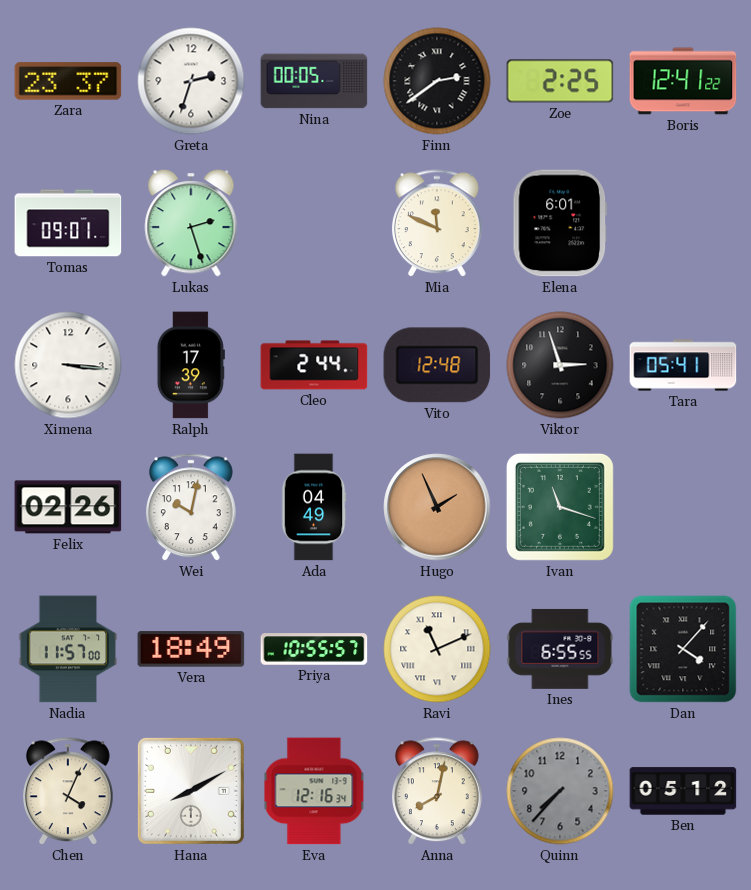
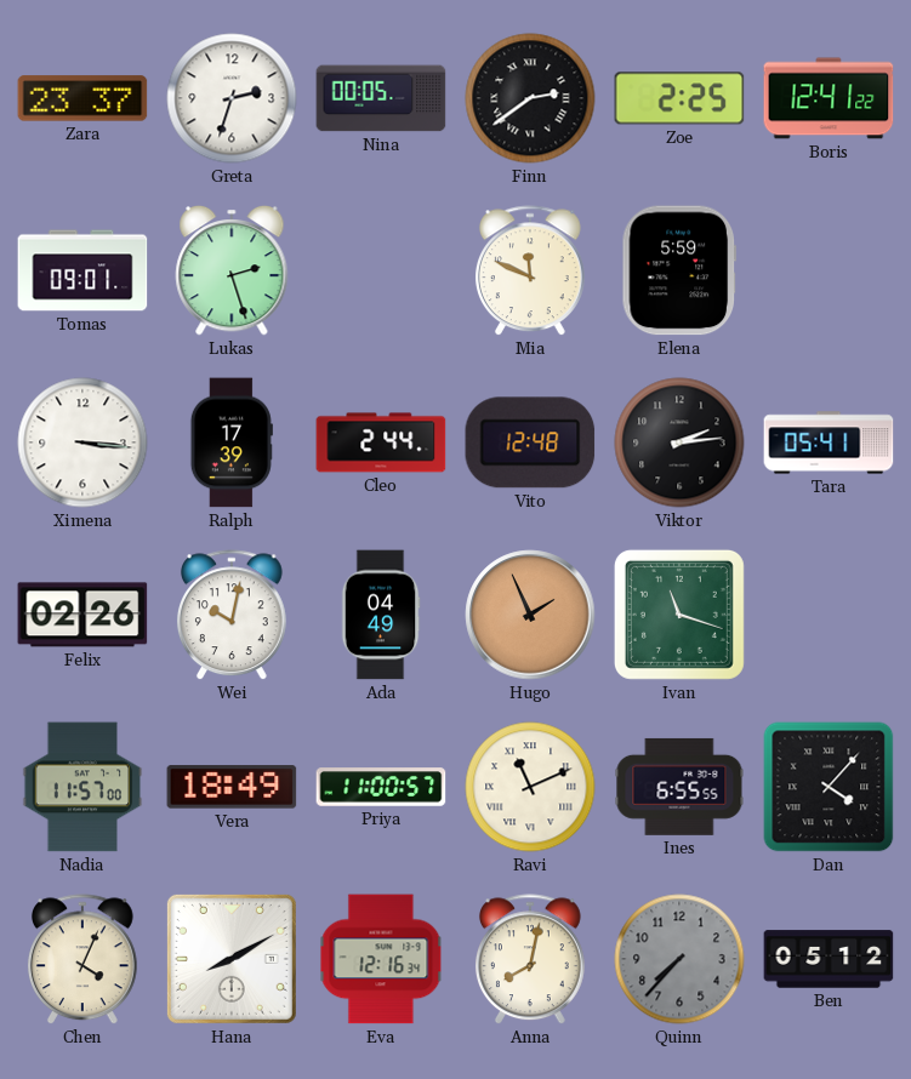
Elena: 6:01 -> 5:59 (678, 270)
Viktor: 2:57 -> 2:14 (679, 443)
Priya: 10:55 -> 11:00 (381, 787)
